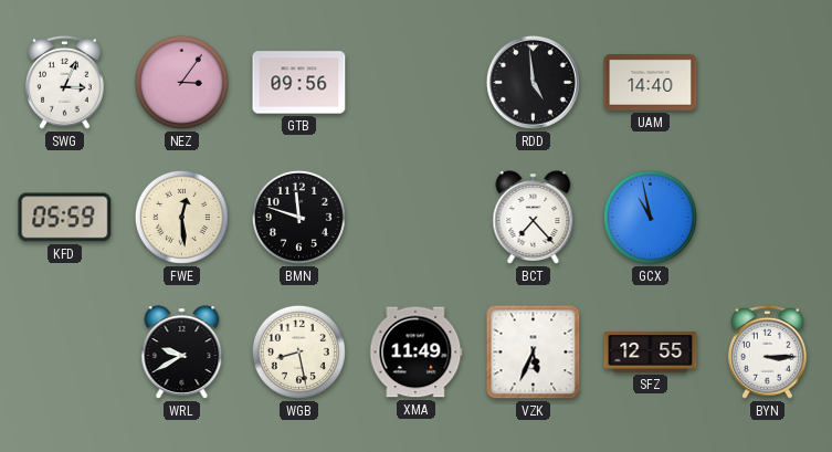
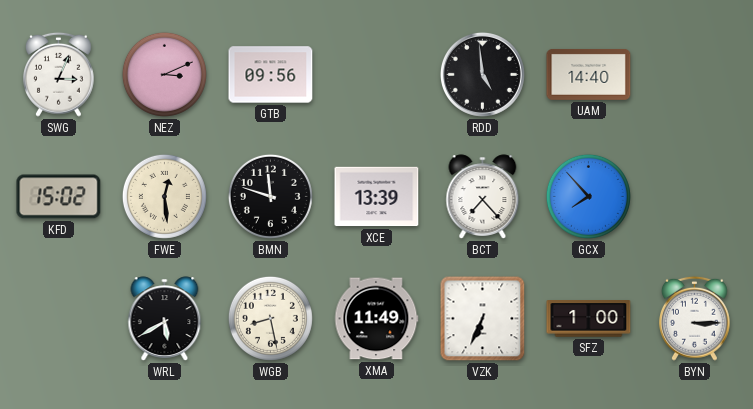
NEZ: 3:06 -> 3:11 (164, 74)
KFD: 05:59 -> 15:02 (59, 197)
XCE: none -> 13:39 (377, 197)
GCX: 10:58 -> 7:53 (588, 196)
WRL: 9:40 -> 5:40 (165, 319)
VZK: 5:34 -> 6:34 (483, 319)
SFZ: 12:55 -> 1:00 (589, 319)
